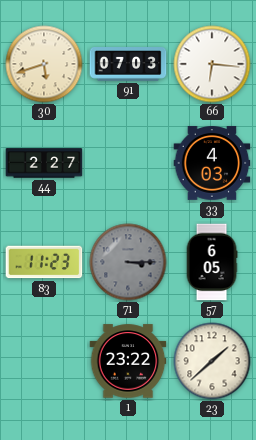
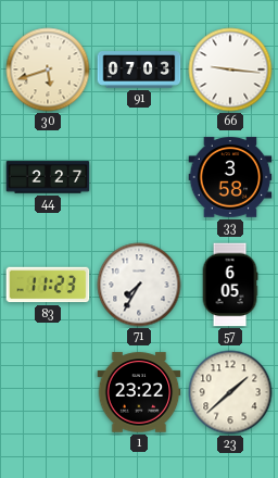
66: 6:16 -> 9:16 (230, 70)
33: 4:03 -> 3:58 (230, 177)
71: 3:15 -> 7:35 (139, 285)
71 dial: grey -> white (139, 285)
